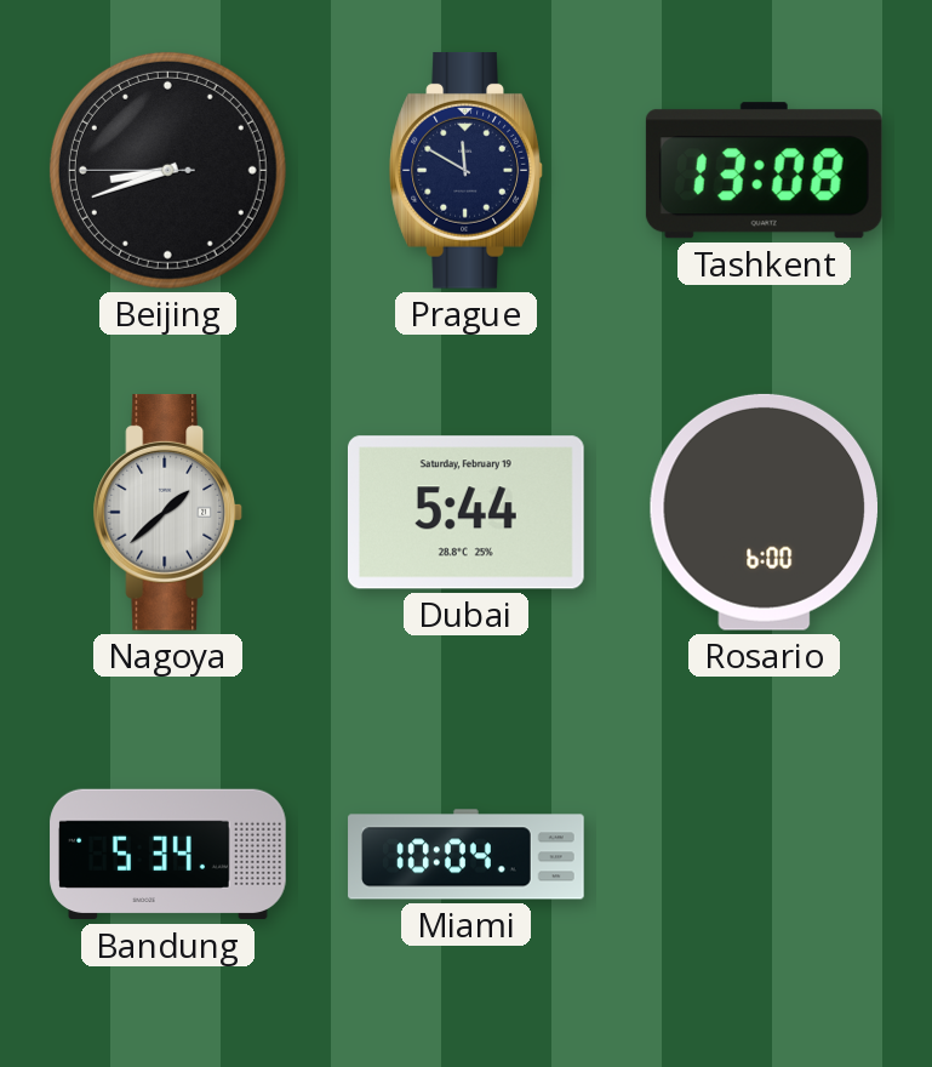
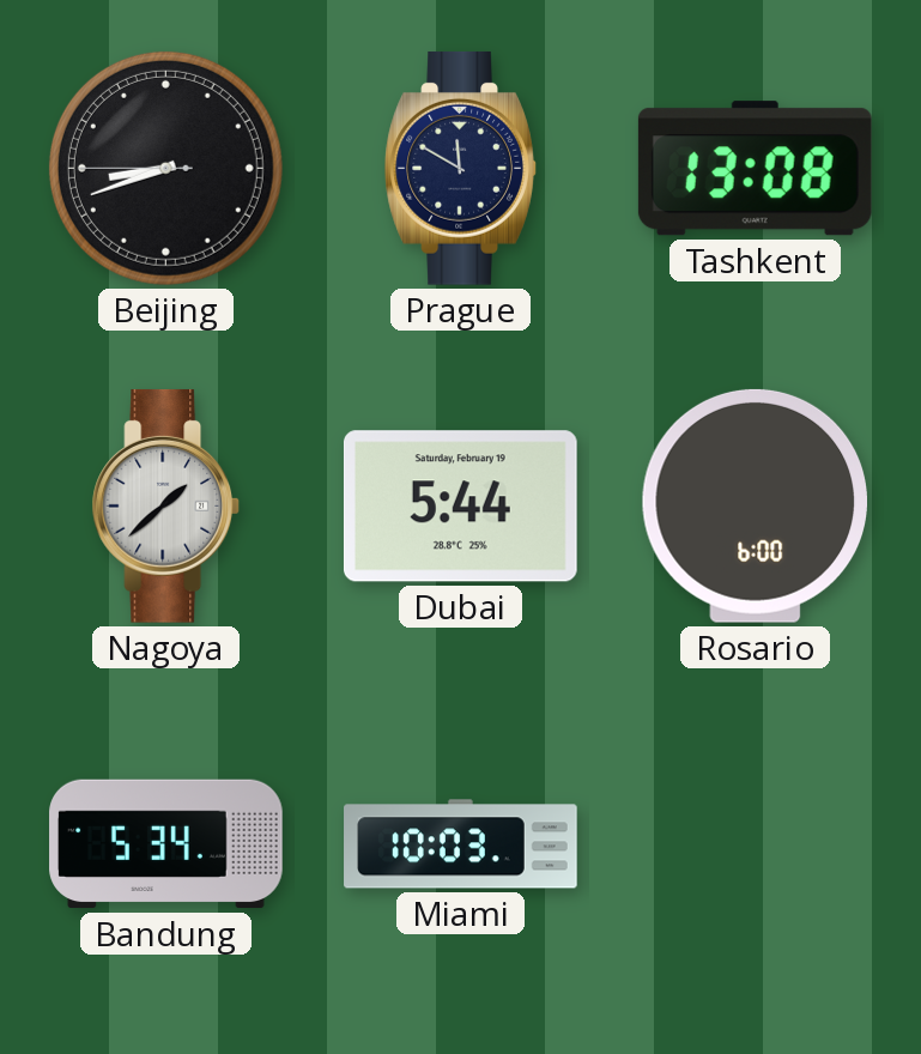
Miami: 10:04 -> 10:03 (461, 844)
